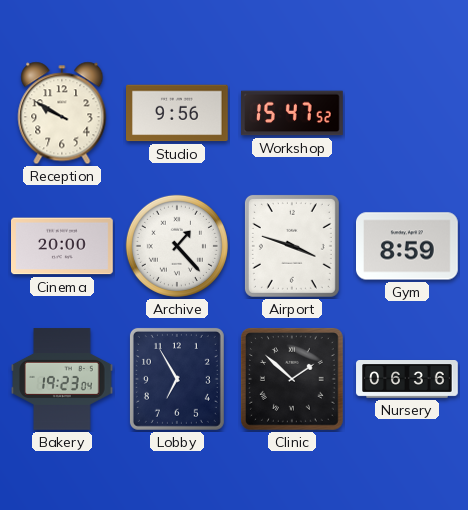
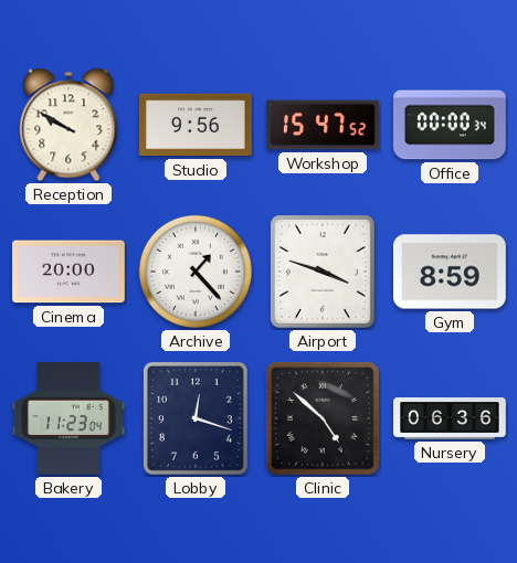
Office: none -> 00:00 (451, 125)
Bakery: 19:23 -> 11:23 (68, 418)
Lobby: 6:55 -> 12:18 (196, 418)
Clinic: 1:52 -> 4:52 (323, 418)
